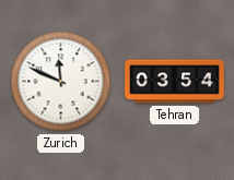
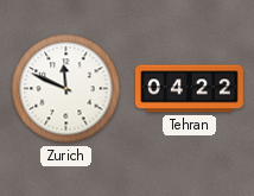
Tehran: 03:54 -> 04:22 (190, 89)
